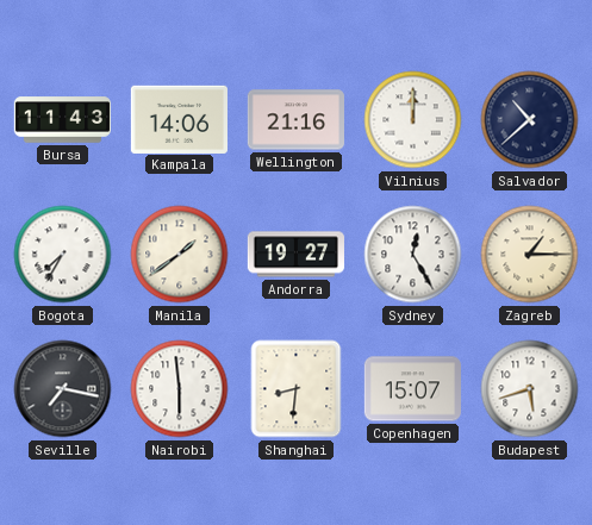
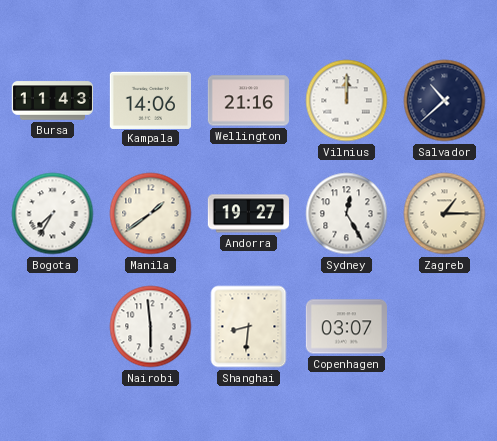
Seville: 7:17 -> none (63, 389)
Copenhagen: 15:07 -> 03:07 (346, 327)
Budapest: 5:42 -> none (530, 389)
